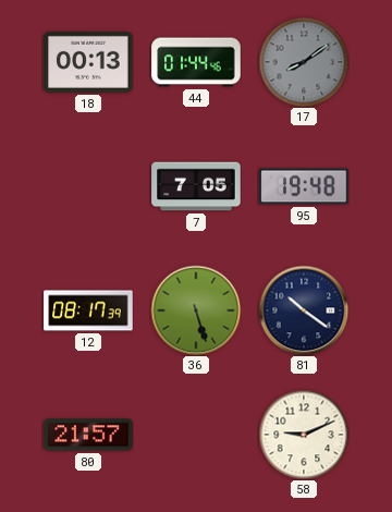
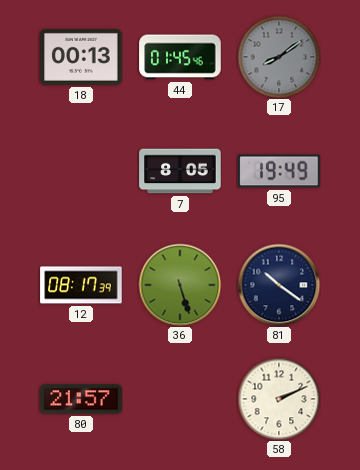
44: 01:44 -> 01:45 (180, 57)
7: 7:05 -> 8:05 (180, 171)
95: 19:48 -> 19:49 (279, 171)
58: 9:11 -> 2:11 (279, 399)
